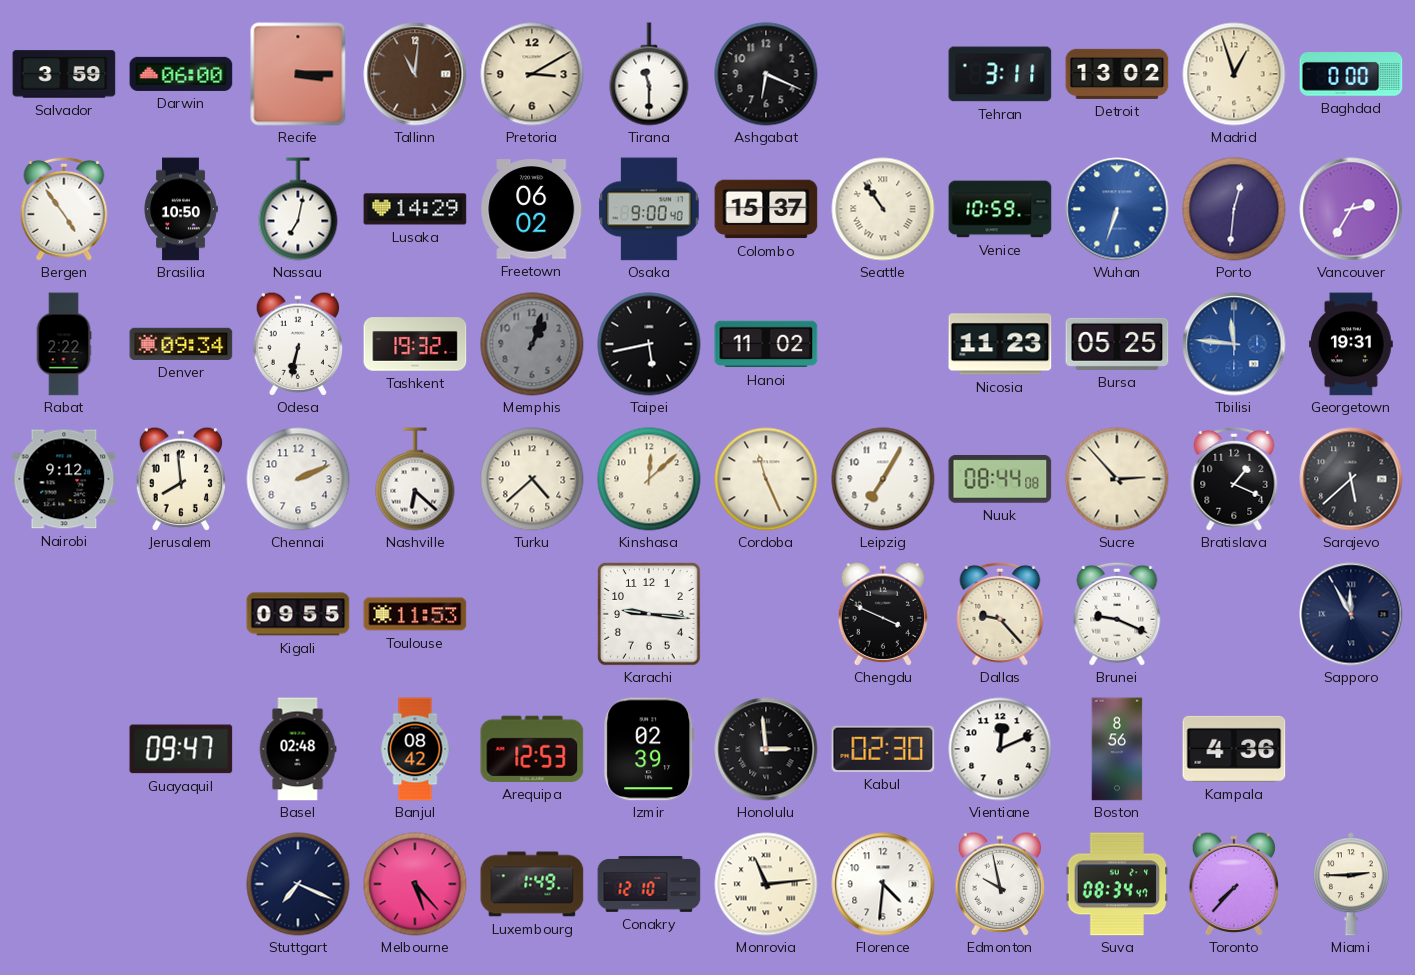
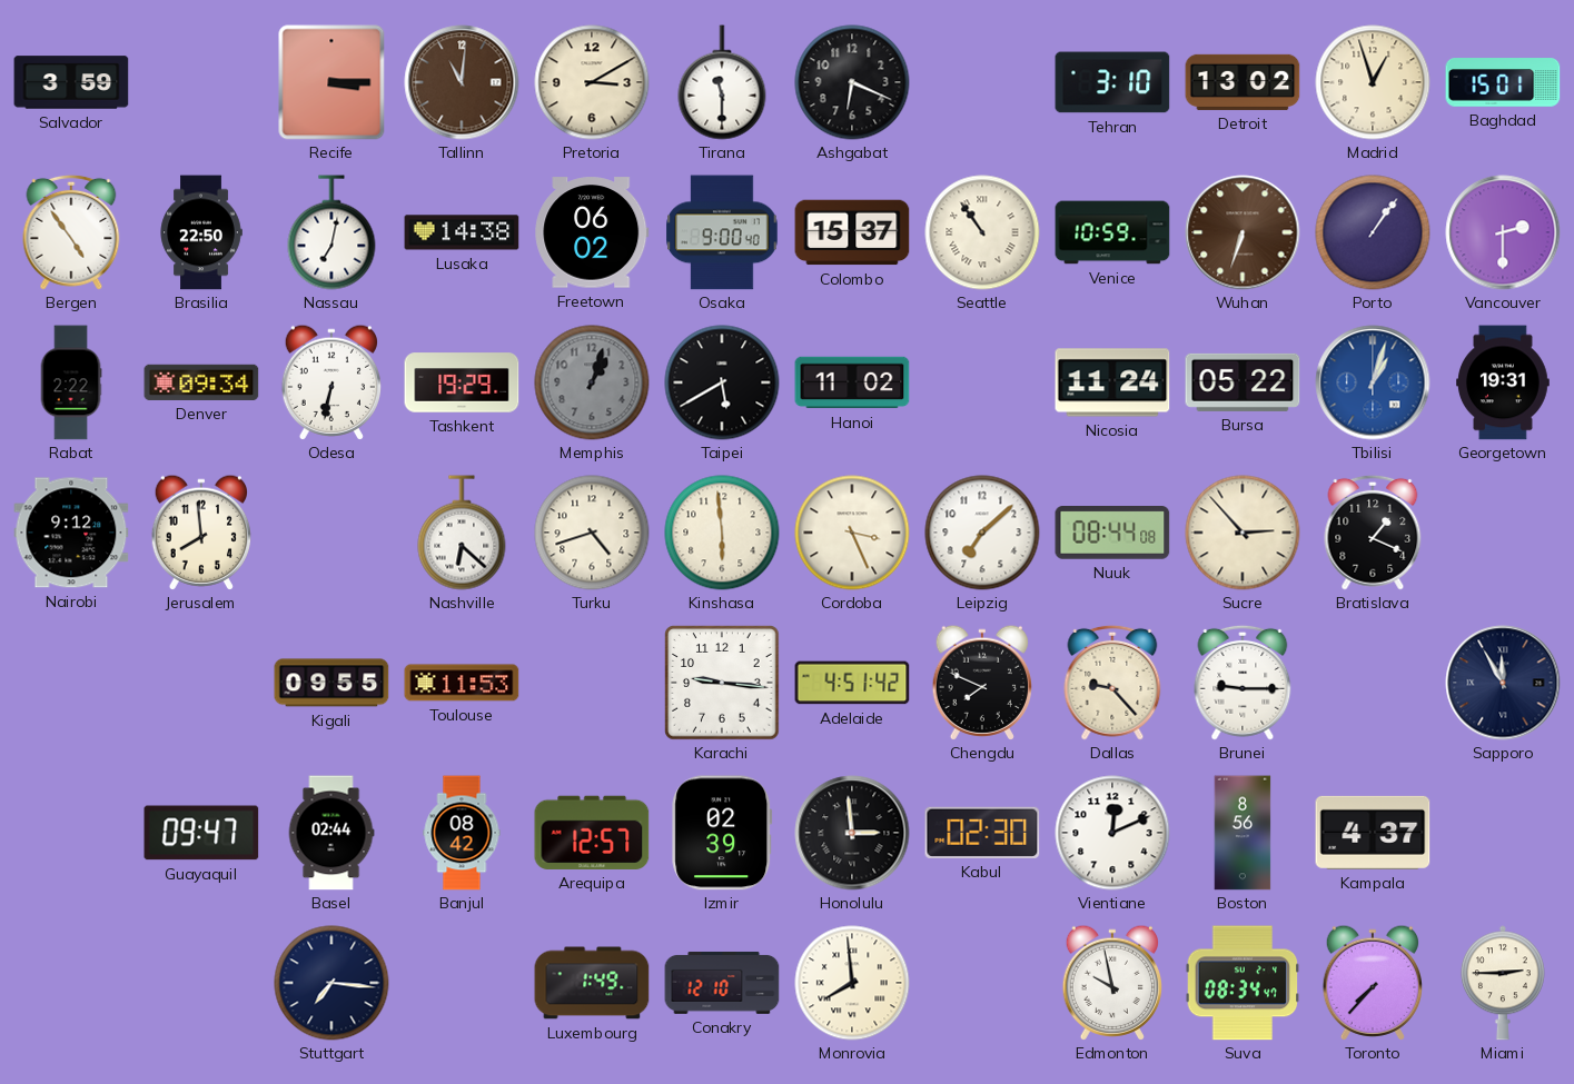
Darwin: 06:00 -> none (181, 74)
Tehran: 3:11 -> 3:10 (1112, 82)
Baghdad: 0:00 -> 15:01 (1503, 82)
Brasilia: 10:50 -> 22:50 (201, 232)
Lusaka: 14:29 -> 14:38 (462, 232)
Wuhan dial: blue -> brown (1243, 232)
Porto: 12:31 -> 1:06 (1373, 232)
Vancouver: 2:35 -> 2:30 (1503, 232)
Tashkent: 19:32 -> 19:29 (462, 382)
Taipei: 5:43 -> 5:40 (722, 382)
Nicosia: 11:23 -> 11:24 (1112, 382)
Bursa: 05:25 -> 05:22 (1243, 382)
Tbilisi: 11:46 -> 1:03 (1373, 382)
Chennai: 2:11 -> none (298, 479)
Turku: 4:38 -> 4:42 (592, 533)
Kinshasa: 12:08 -> 5:59 (722, 533)
Cordoba: 11:26 -> 3:26 (852, 533)
Leipzig: 7:05 -> 7:08 (982, 533)
Sarajevo: 5:38 -> none (1351, 479)
Adelaide: none -> 4:51 (852, 683)
Chengdu: 3:49 -> 7:49 (981, 683)
Brunei: 9:19 -> 9:15 (1243, 683)
Basel: 02:48 -> 02:44 (331, 833)
Arequipa: 12:53 -> 12:57 (592, 833)
Kampala: 4:36 -> 4:37 (1373, 833)
Stuttgart: 7:19 -> 7:16 (331, 983)
Melbourne: 5:23 -> none (415, 884)
Monrovia: 11:14 -> 7:59 (852, 983)
Florence: 4:31 -> none (883, 884)
